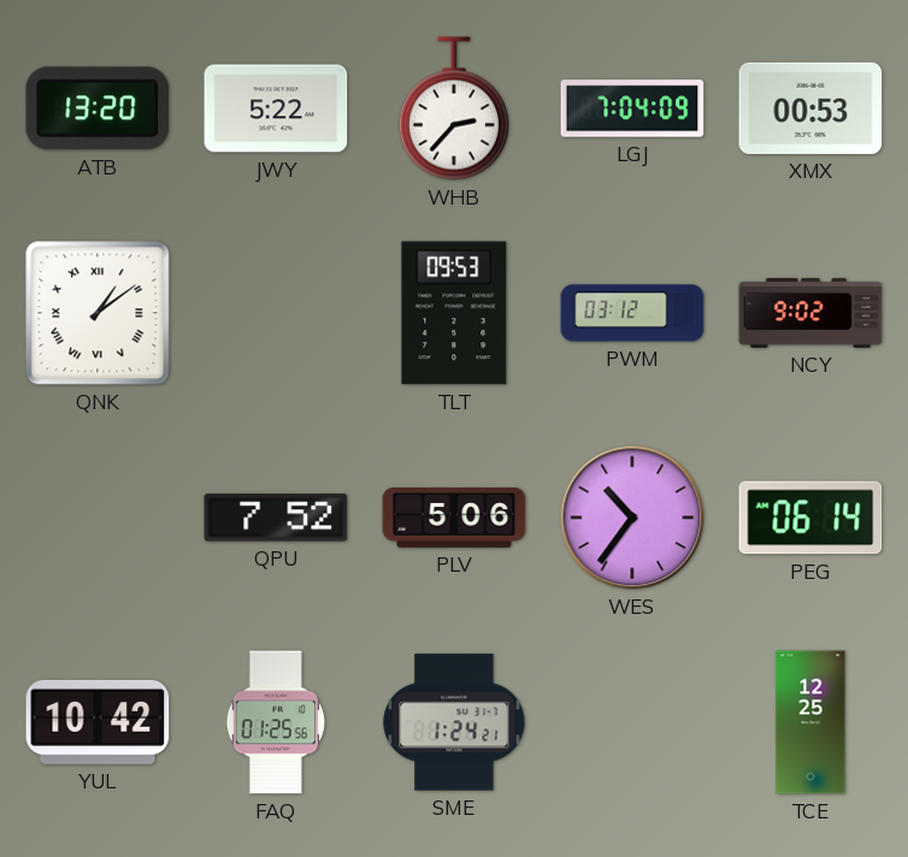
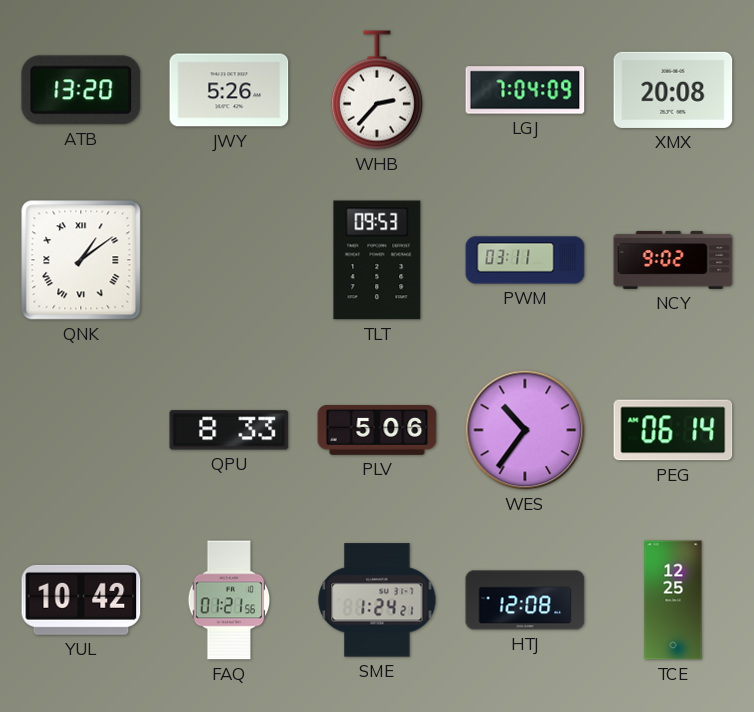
JWY: 5:22 -> 5:26 (229, 90)
XMX: 00:53 -> 20:08 (673, 90)
PWM: 03:12 -> 03:11 (525, 260)
QPU: 7:52 -> 8:33 (229, 430)
FAQ: 01:25 -> 01:21 (229, 600)
HTJ: none -> 12:08 (525, 600)
